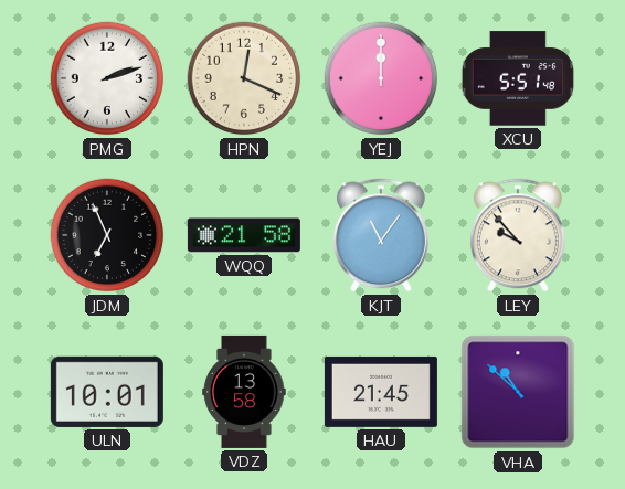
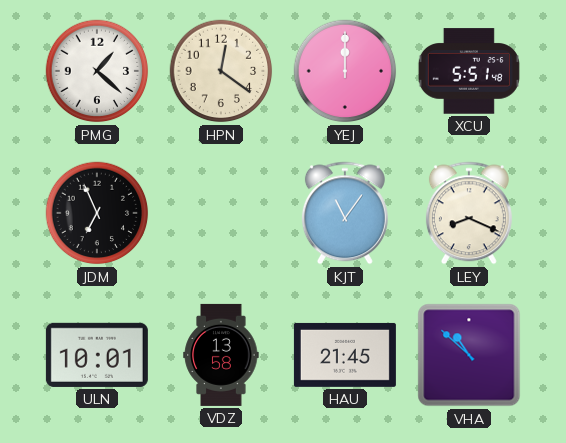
PMG: 2:12 -> 1:22 (97, 71)
HPN: 12:19 -> 12:21 (221, 71)
WQQ: 21:58 -> none (244, 235)
LEY: 9:53 -> 8:19 (469, 213)
